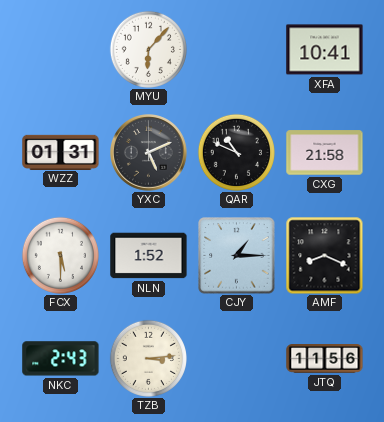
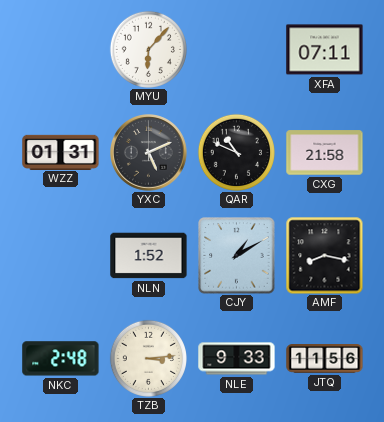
XFA: 10:41 -> 07:11 (325, 50)
FCX: 5:30 -> none (60, 255)
CJY: 1:15 -> 1:10 (237, 256)
AMF: 8:19 -> 8:17 (324, 255)
NKC: 2:43 -> 2:48 (61, 359)
NLE: none -> 9:33 (237, 359)
